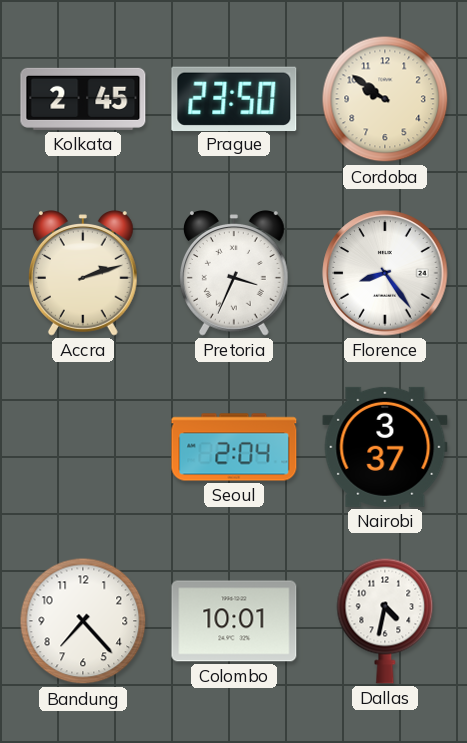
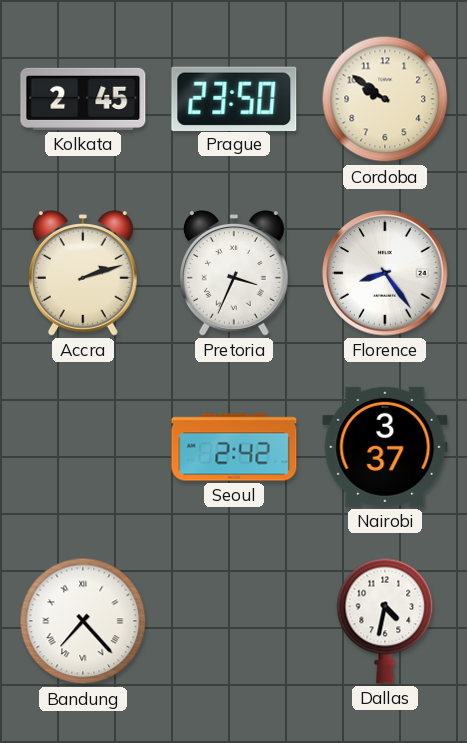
Seoul: 2:04 -> 2:42 (234, 447)
Bandung numerals: Arabic -> Roman (83, 621)
Colombo: 10:01 -> none (234, 621)
